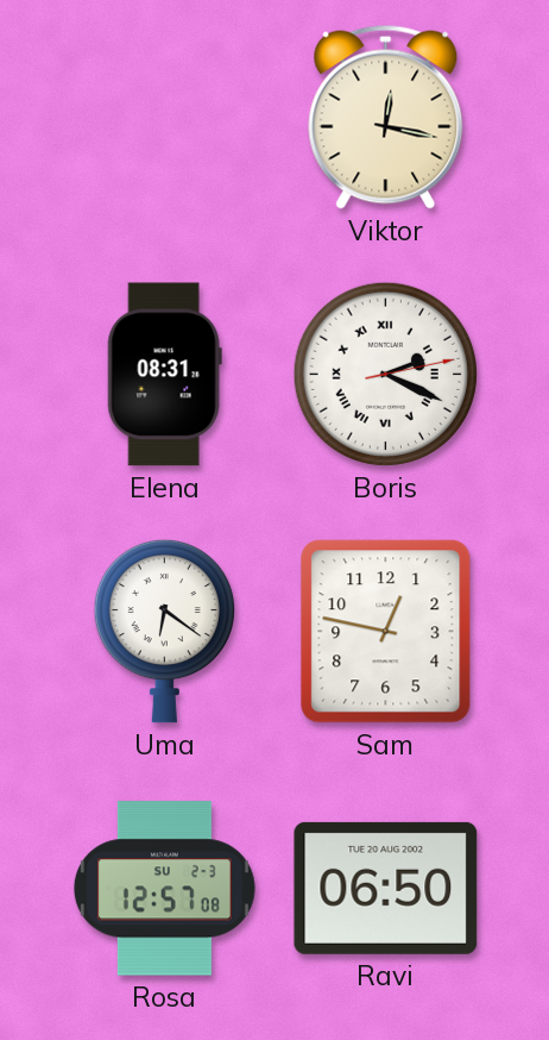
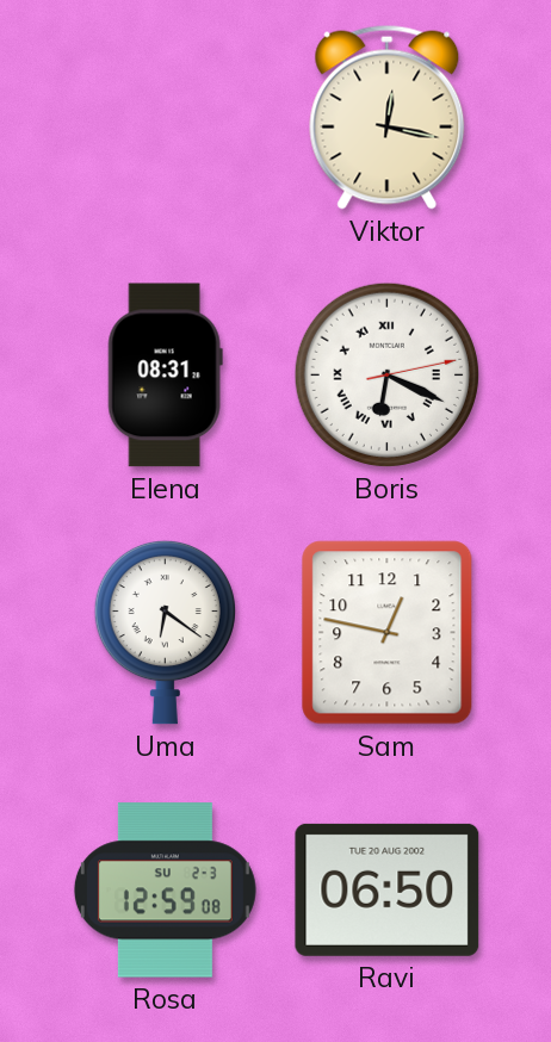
Boris: 2:19 -> 6:19 (386, 374)
Rosa: 12:57 -> 12:59 (165, 891)
